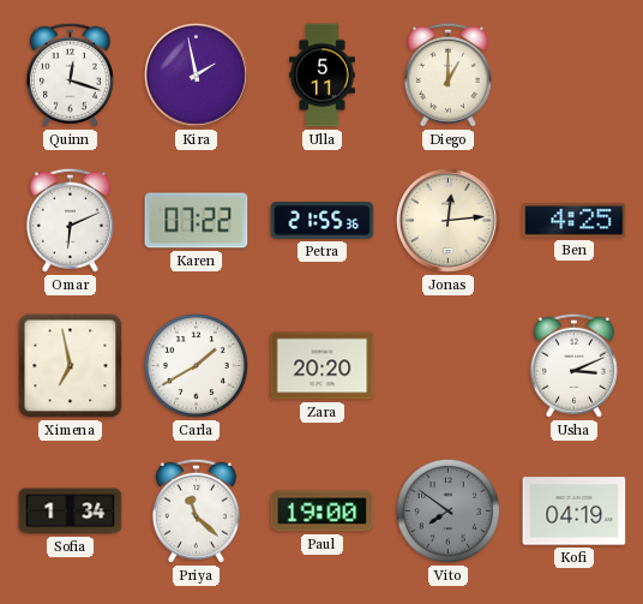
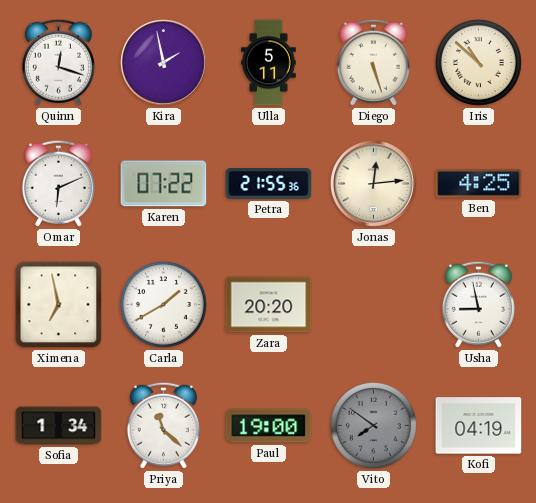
Diego: 1:00 -> 5:27 (373, 62)
Iris: none -> 10:52 (478, 62)
Usha: 3:11 -> 8:58 (478, 304)
